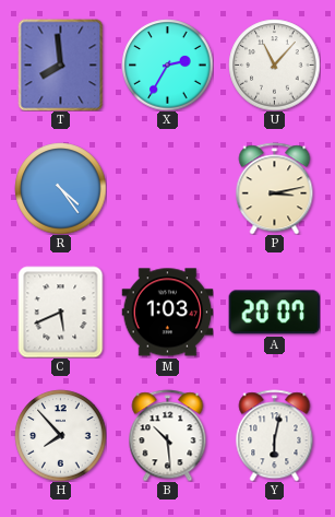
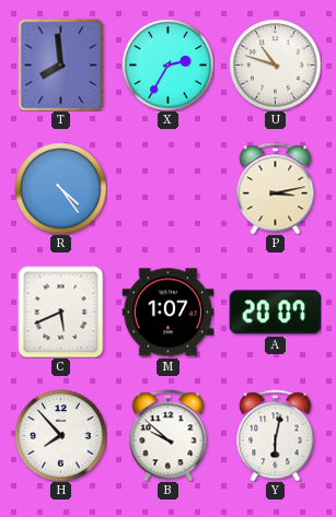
U: 11:07 -> 10:48 (275, 64)
M: 1:03 -> 1:07 (167, 313)
B: 10:29 -> 9:52 (169, 435)
